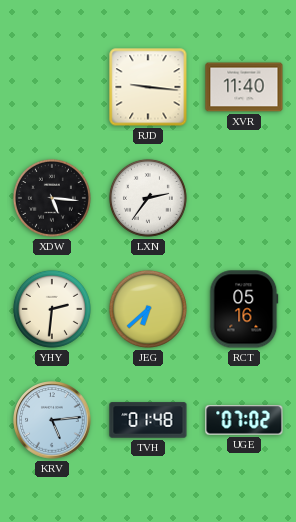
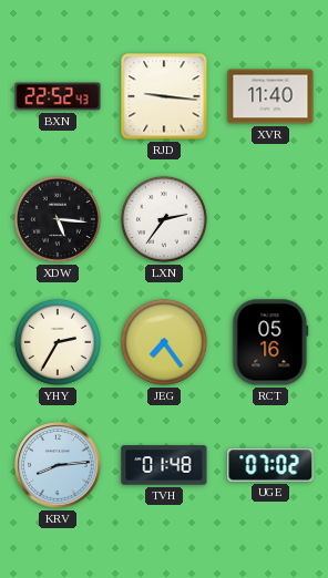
BXN: none -> 22:52 (58, 96)
YHY: 2:31 -> 2:35 (58, 342)
JEG: 6:38 -> 7:24 (164, 342)
KRV: 5:14 -> 8:14 (58, 465)
